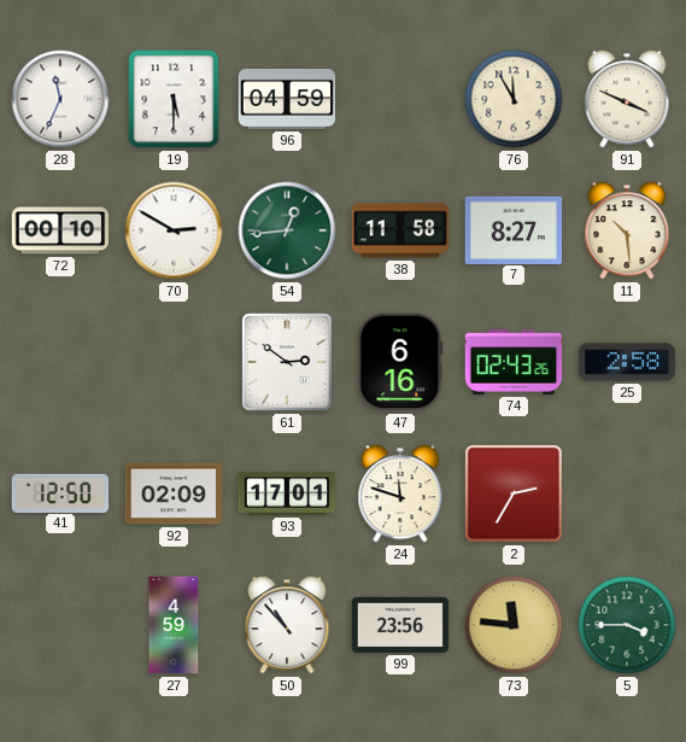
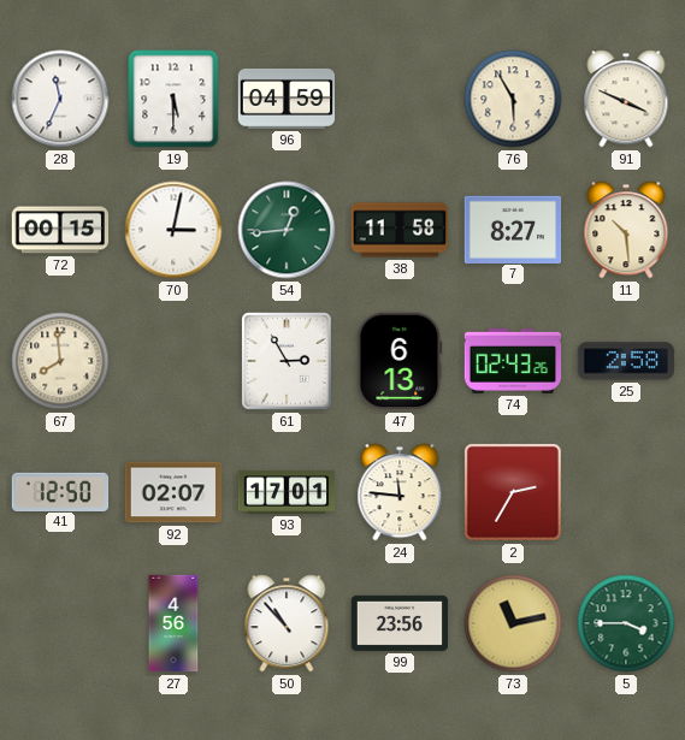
76: 11:55 -> 5:55 (513, 99)
72: 00:10 -> 00:15 (60, 230)
70: 2:50 -> 3:02 (173, 230)
67: none -> 7:59 (60, 361)
61: 2:51 -> 2:55 (287, 361)
47: 6:16 -> 6:13 (400, 361)
92: 02:09 -> 02:07 (173, 492)
24: 11:48 -> 11:46 (400, 492)
27: 4:59 -> 4:56 (173, 623)
73: 11:46 -> 11:13 (513, 623)
